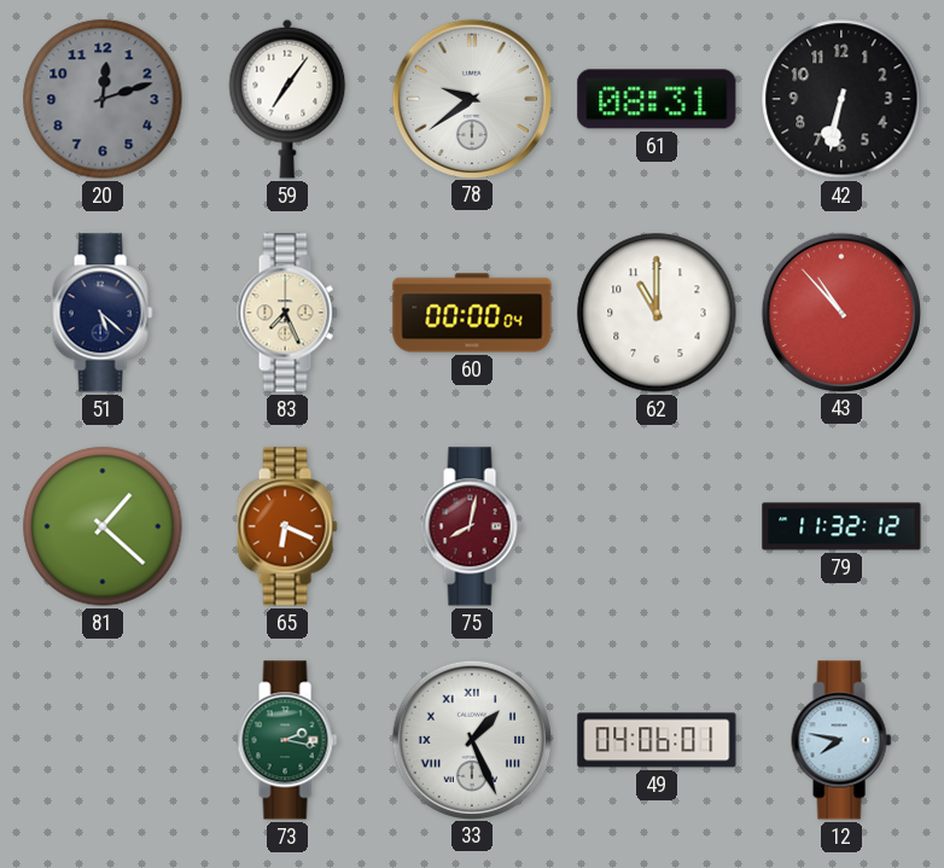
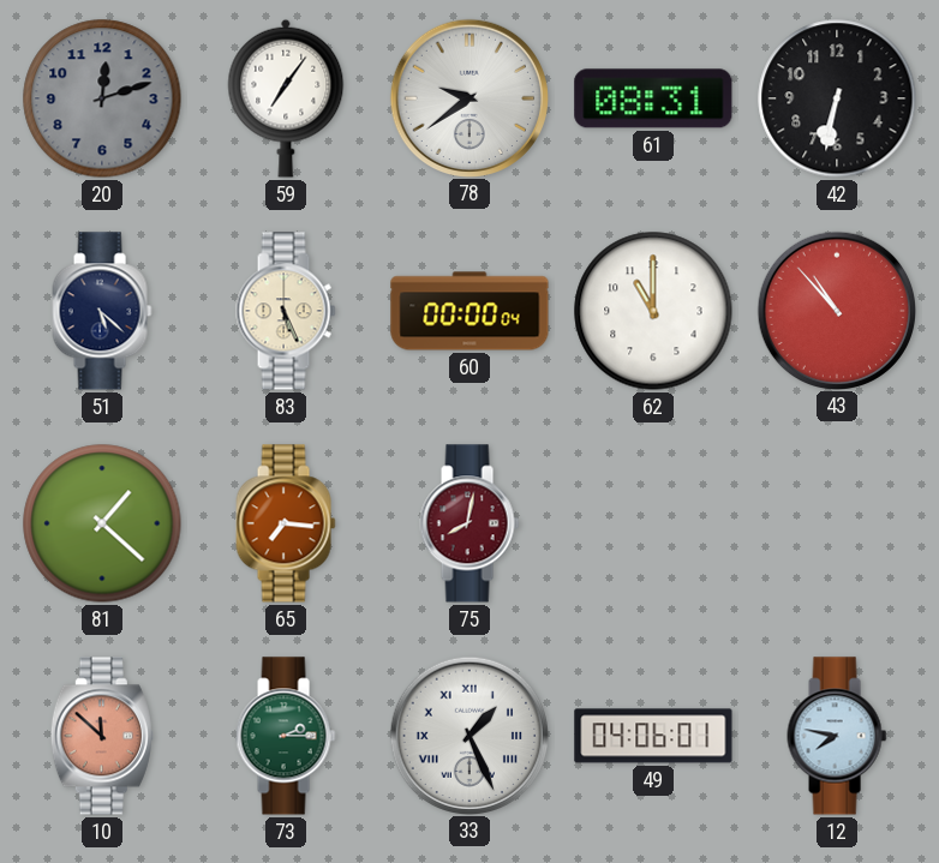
83: 7:26 -> 5:26 (286, 311)
65: 6:19 -> 7:16 (286, 523)
79: 11:32 -> none (841, 526)
10: none -> 11:52 (102, 736)
73: 2:17 -> 2:15 (286, 736)
